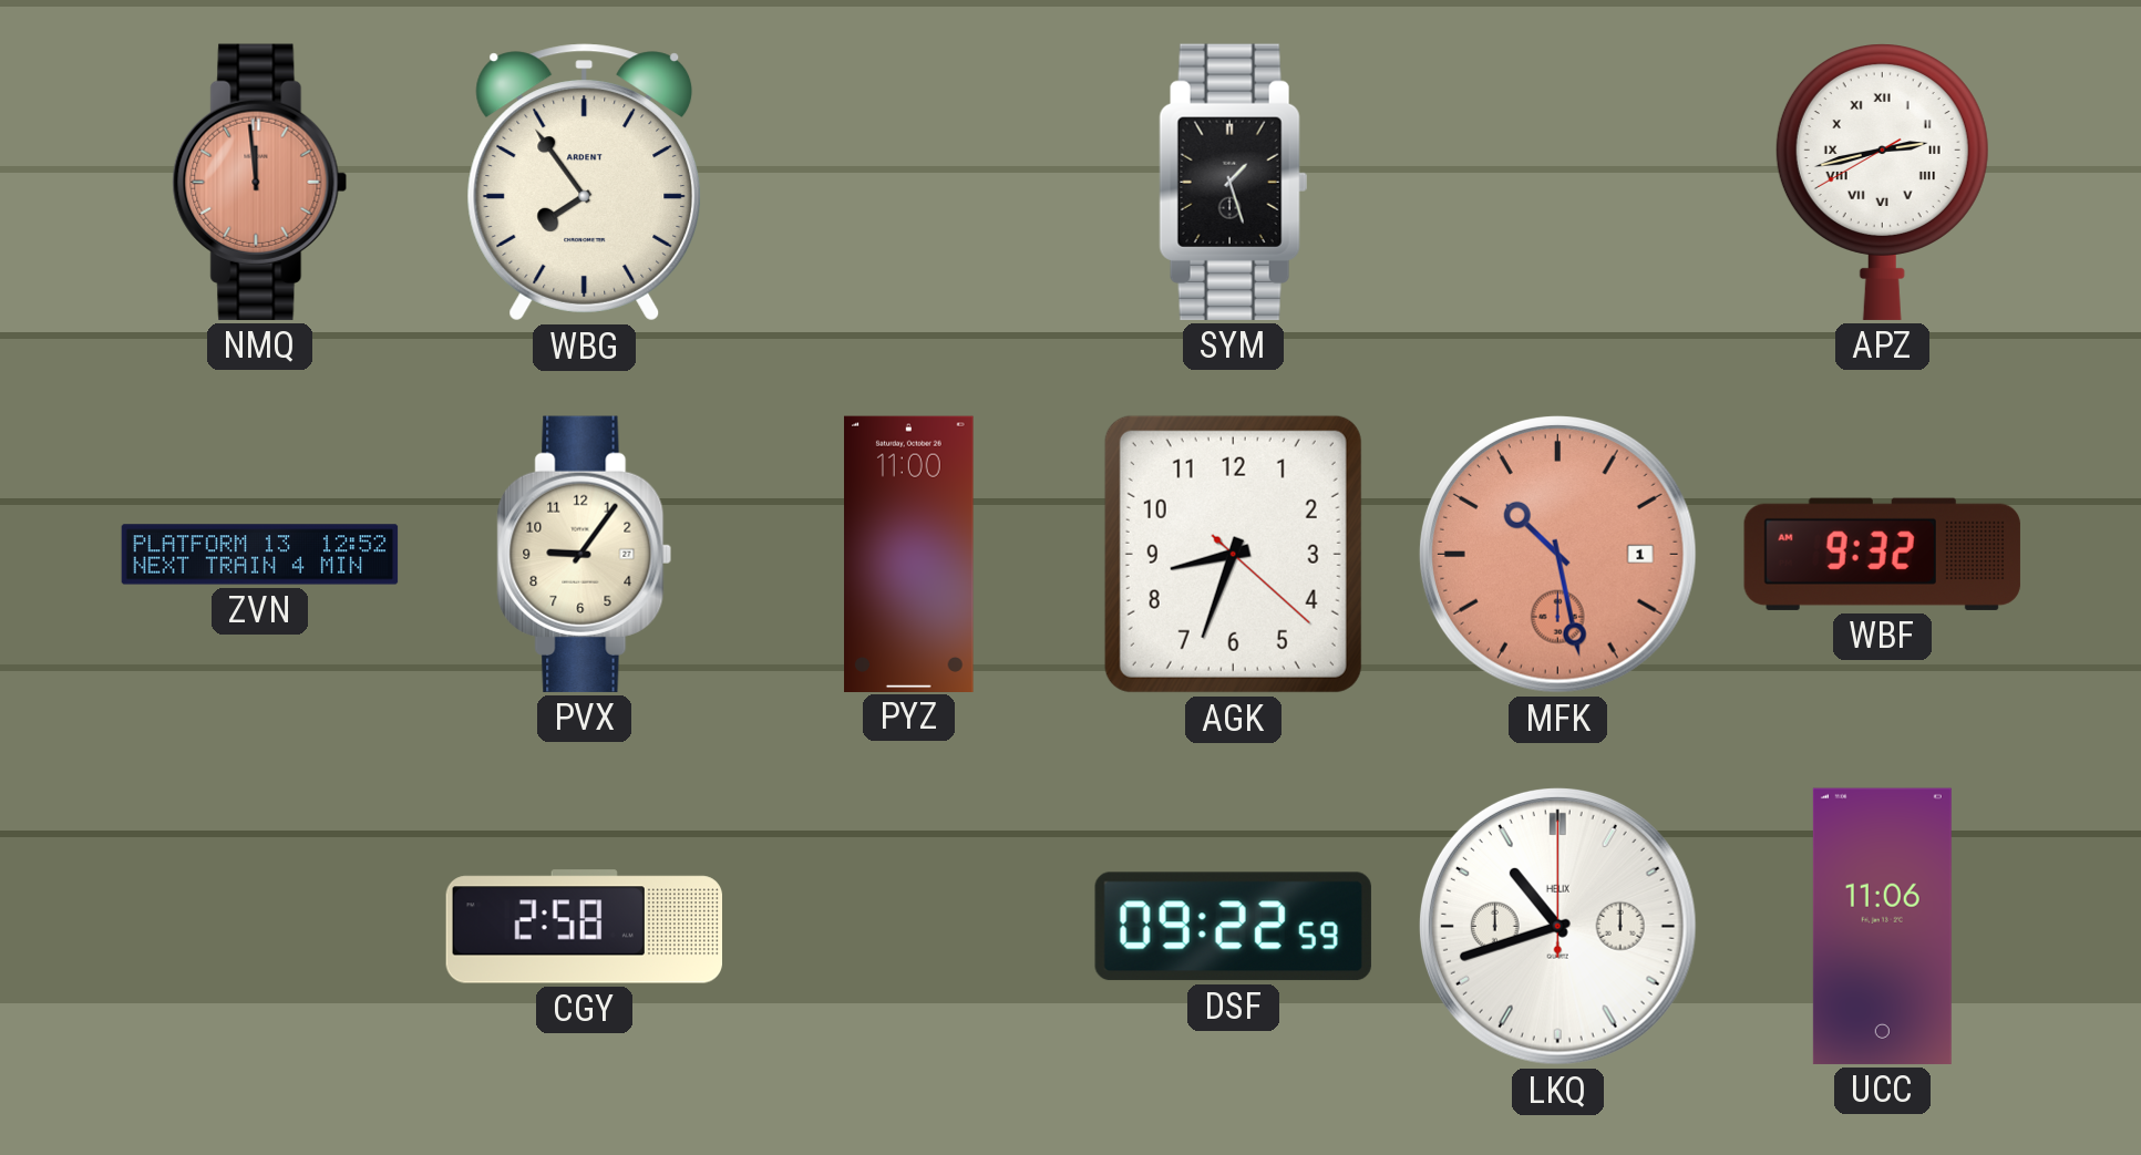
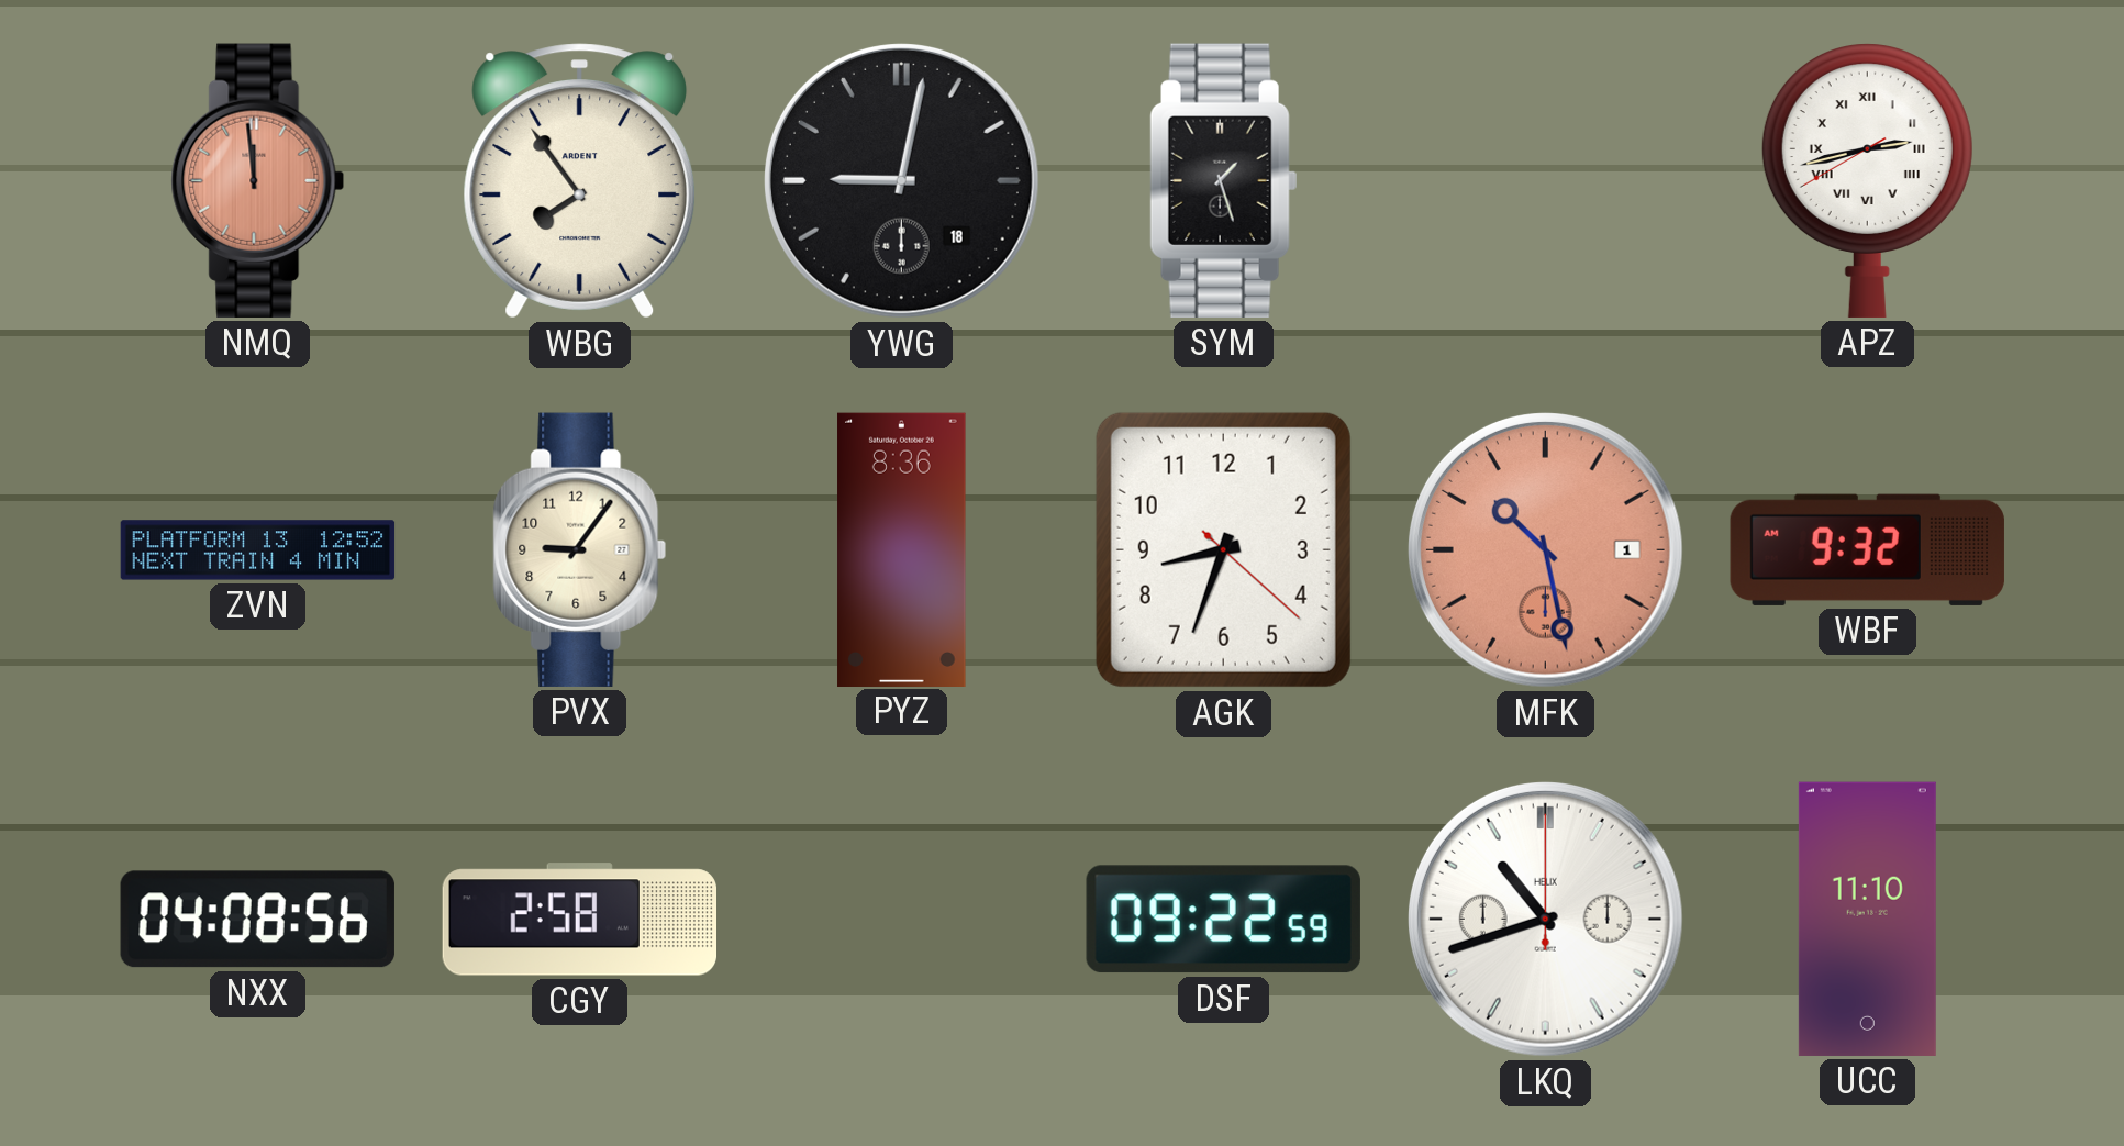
YWG: none -> 9:02 (901, 180)
PYZ: 11:00 -> 8:36 (902, 549)
NXX: none -> 04:08 (257, 920)
UCC: 11:06 -> 11:10 (1867, 919)
